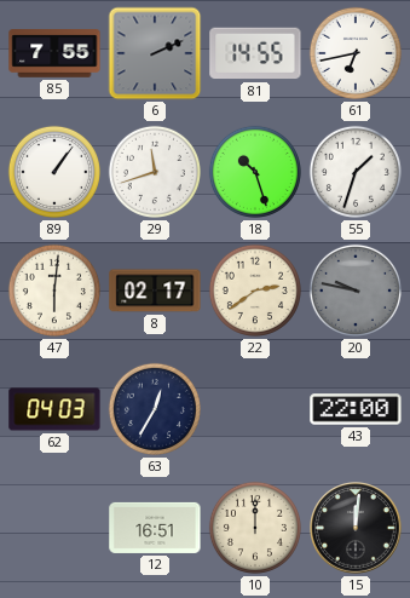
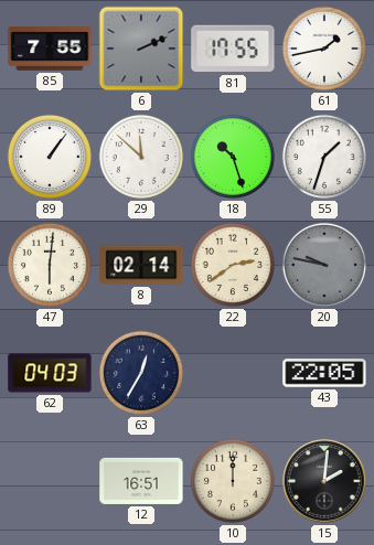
81: 14:55 -> 17:55 (233, 49)
61: 6:43 -> 1:43 (324, 49)
29: 11:42 -> 11:52 (141, 157)
8: 02:17 -> 02:14 (141, 265)
43: 22:00 -> 22:05 (324, 373)
15: 12:01 -> 2:01 (324, 481)
